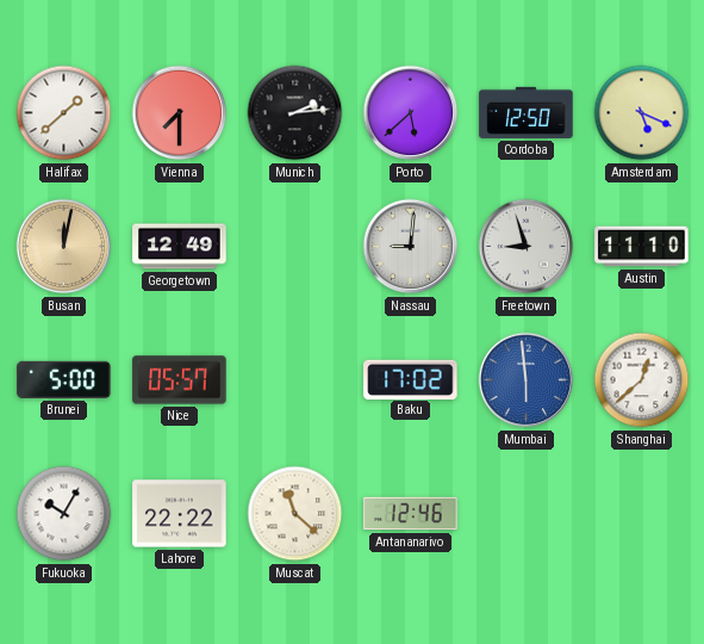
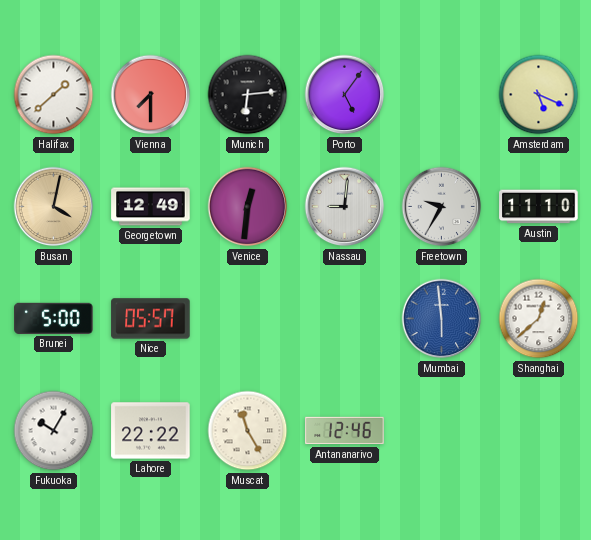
Munich: 2:14 -> 6:14 (248, 95)
Porto: 5:38 -> 5:06 (345, 95)
Cordoba: 12:50 -> none (527, 112)
Busan: 12:02 -> 4:02 (54, 207)
Venice: none -> 12:31 (248, 207)
Freetown: 8:57 -> 9:35 (442, 207)
Baku: 17:02 -> none (411, 379)
Muscat: 11:22 -> 11:25 (248, 431)
